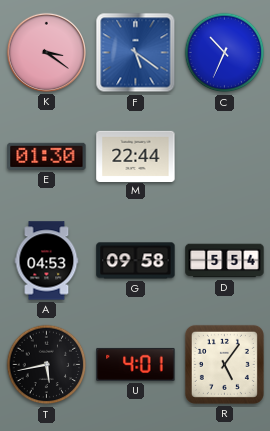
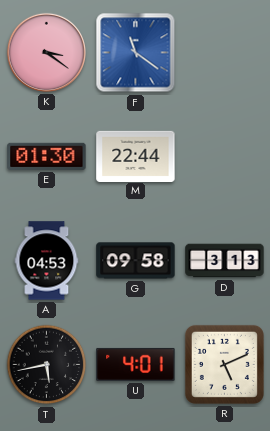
F: 5:21 -> 11:21 (136, 53)
C: 10:34 -> none (225, 53)
D: 5:54 -> 3:13 (225, 261)
R: 5:06 -> 5:11 (224, 364)
